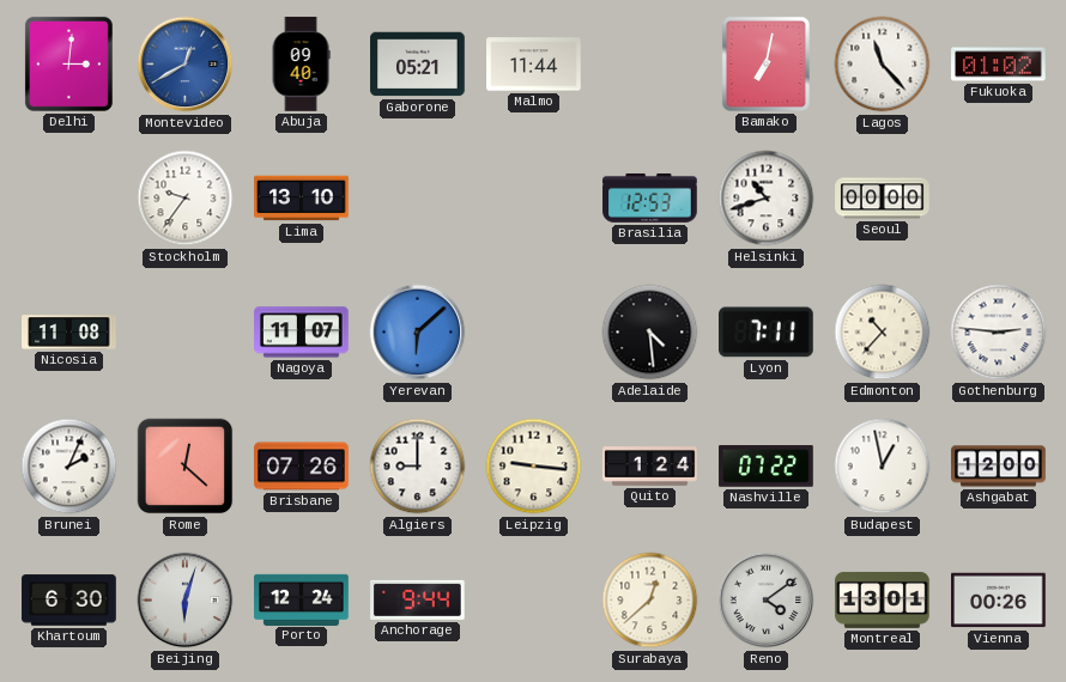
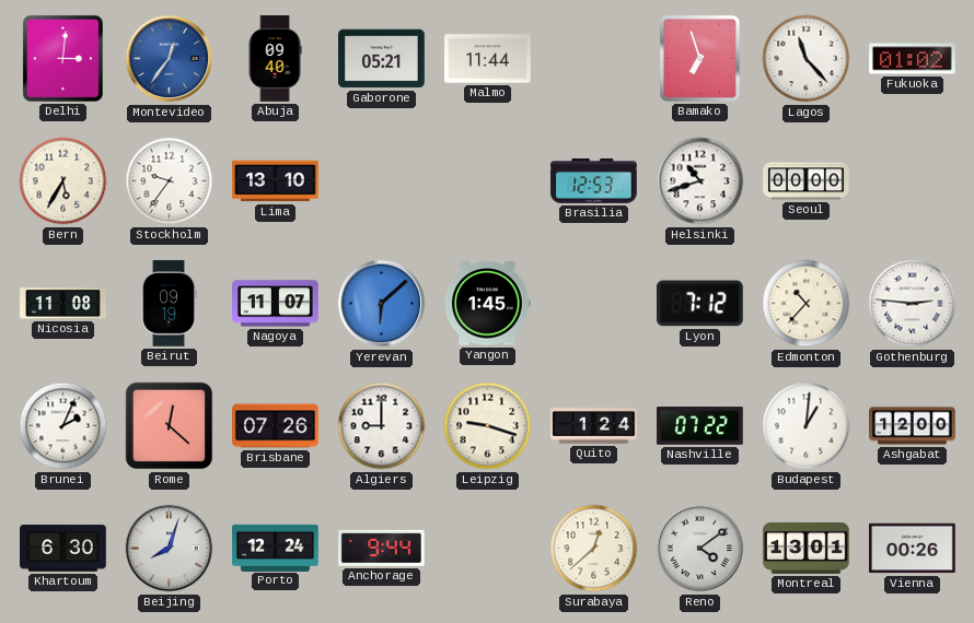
Montevideo: 12:40 -> 12:36 (170, 59)
Bamako: 7:02 -> 6:57 (699, 58)
Bern: none -> 5:35 (63, 181)
Beirut: none -> 09:19 (169, 304)
Yangon: none -> 1:45 (488, 304)
Adelaide: 4:29 -> none (650, 333)
Lyon: 7:11 -> 7:12 (700, 304)
Leipzig: 9:16 -> 9:18 (488, 426)
Budapest: 12:58 -> 1:01 (807, 426)
Beijing: 6:03 -> 8:03 (170, 549)
